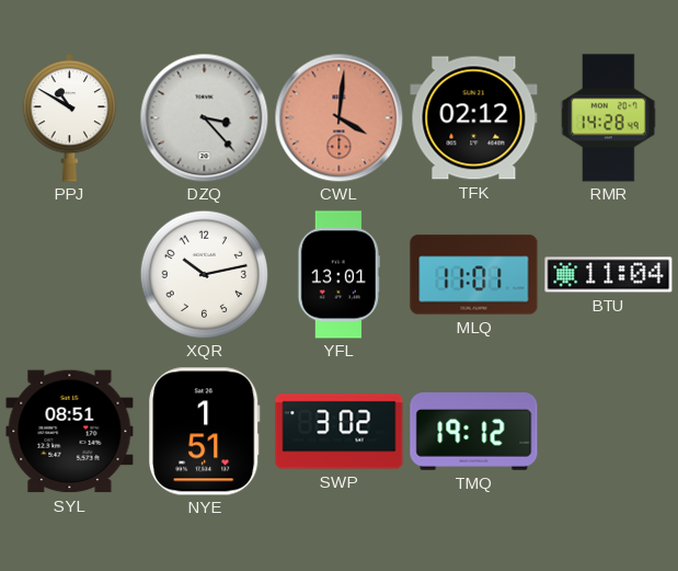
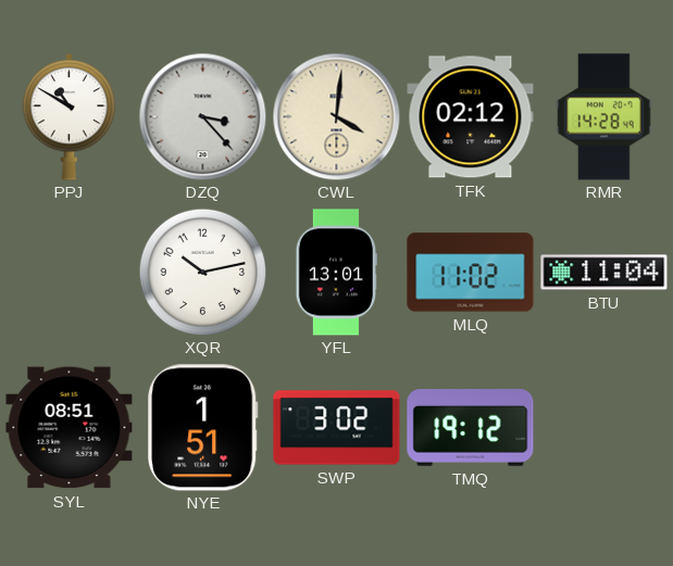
CWL dial: salmon -> cream (336, 116)
MLQ: 11:01 -> 11:02 (471, 273)
